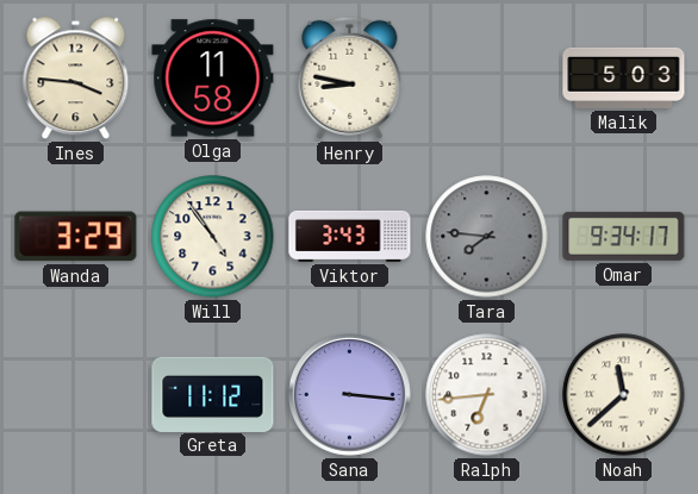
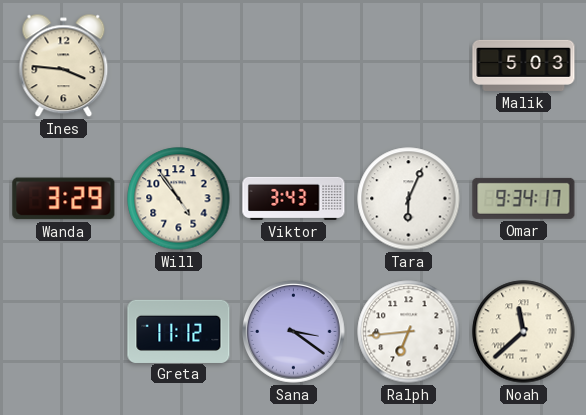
Olga: 11:58 -> none (213, 79)
Henry: 8:47 -> none (350, 77)
Tara: 7:46 -> 6:04 (409, 199)
Tara dial: grey -> white (409, 199)
Sana: 3:16 -> 3:21 (294, 332)
